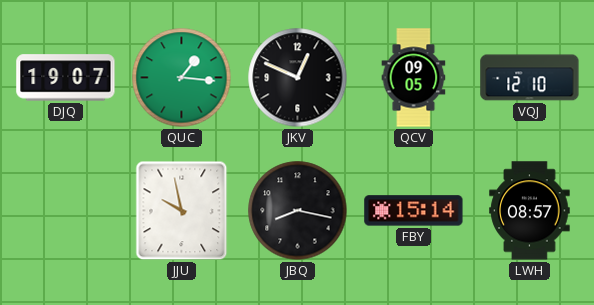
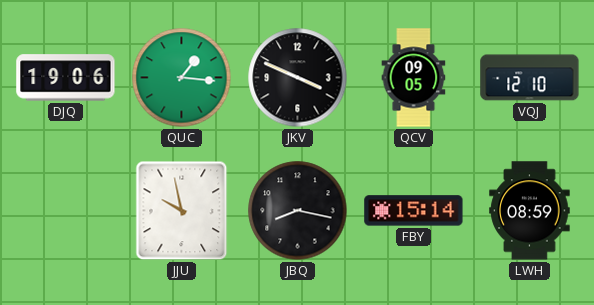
DJQ: 19:07 -> 19:06 (66, 78)
JKV: 12:49 -> 3:49 (298, 78)
LWH: 08:57 -> 08:59 (530, 211)
